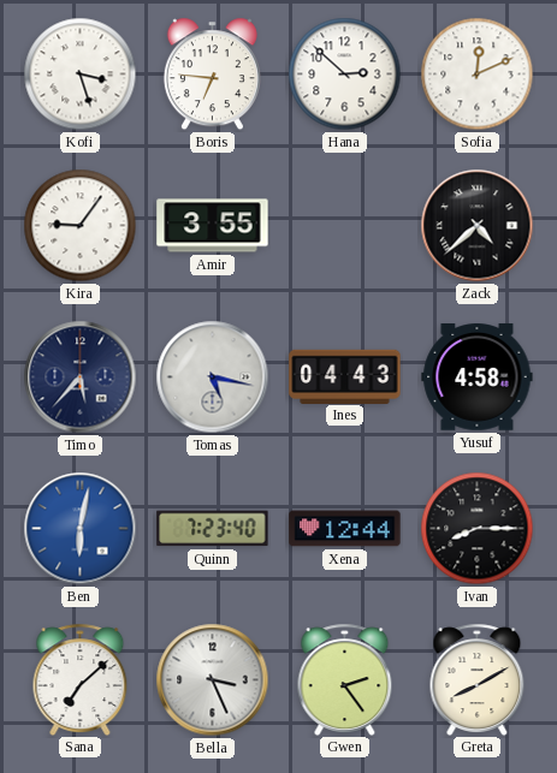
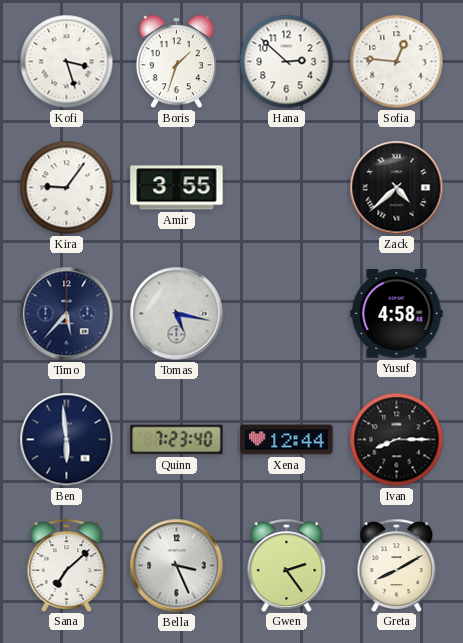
Boris: 6:46 -> 1:33 (176, 62)
Sofia: 12:11 -> 12:46 (397, 62)
Ines: 04:43 -> none (345, 376)
Ben: 6:02 -> 5:59 (67, 440)
Ben dial: blue -> navy (67, 440)
